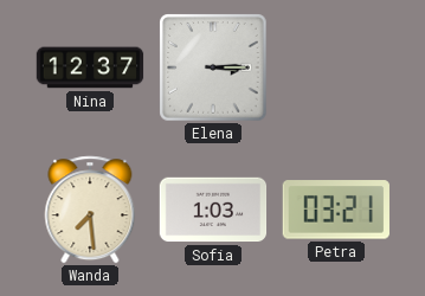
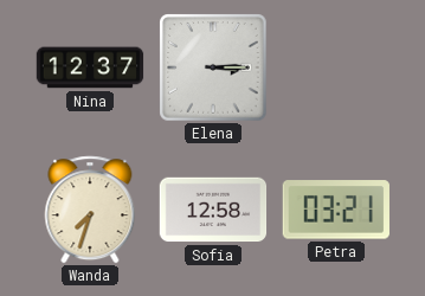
Wanda: 7:29 -> 7:33 (90, 210)
Sofia: 1:03 -> 12:58 (213, 210)
